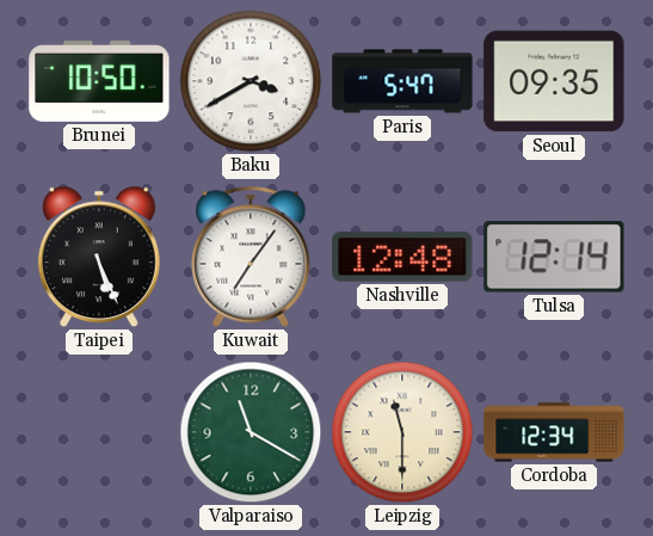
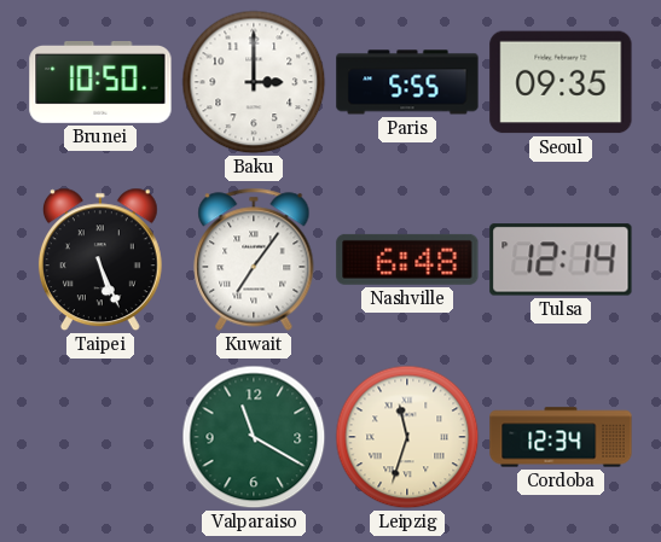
Baku: 3:40 -> 3:00 (254, 82)
Paris: 5:47 -> 5:55 (407, 82)
Nashville: 12:48 -> 6:48 (407, 260)
Leipzig: 11:30 -> 11:33 (407, 437)
